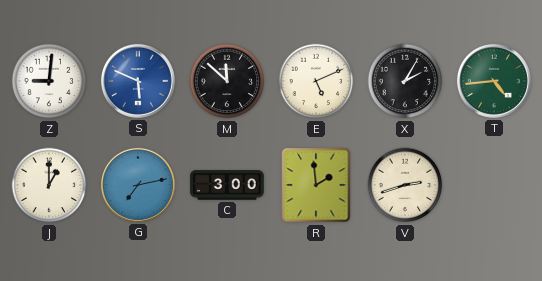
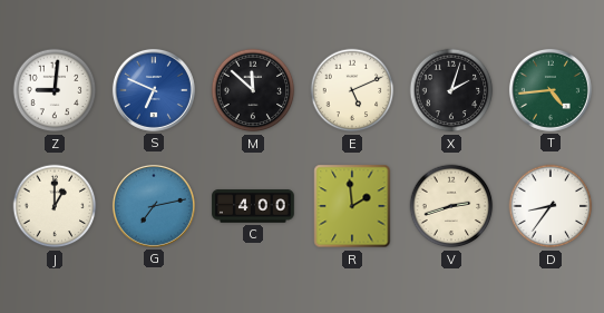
S: 5:49 -> 6:49 (154, 90)
X: 2:05 -> 2:03 (451, 90)
C: 3:00 -> 4:00 (253, 206)
D: none -> 8:36 (551, 206)
